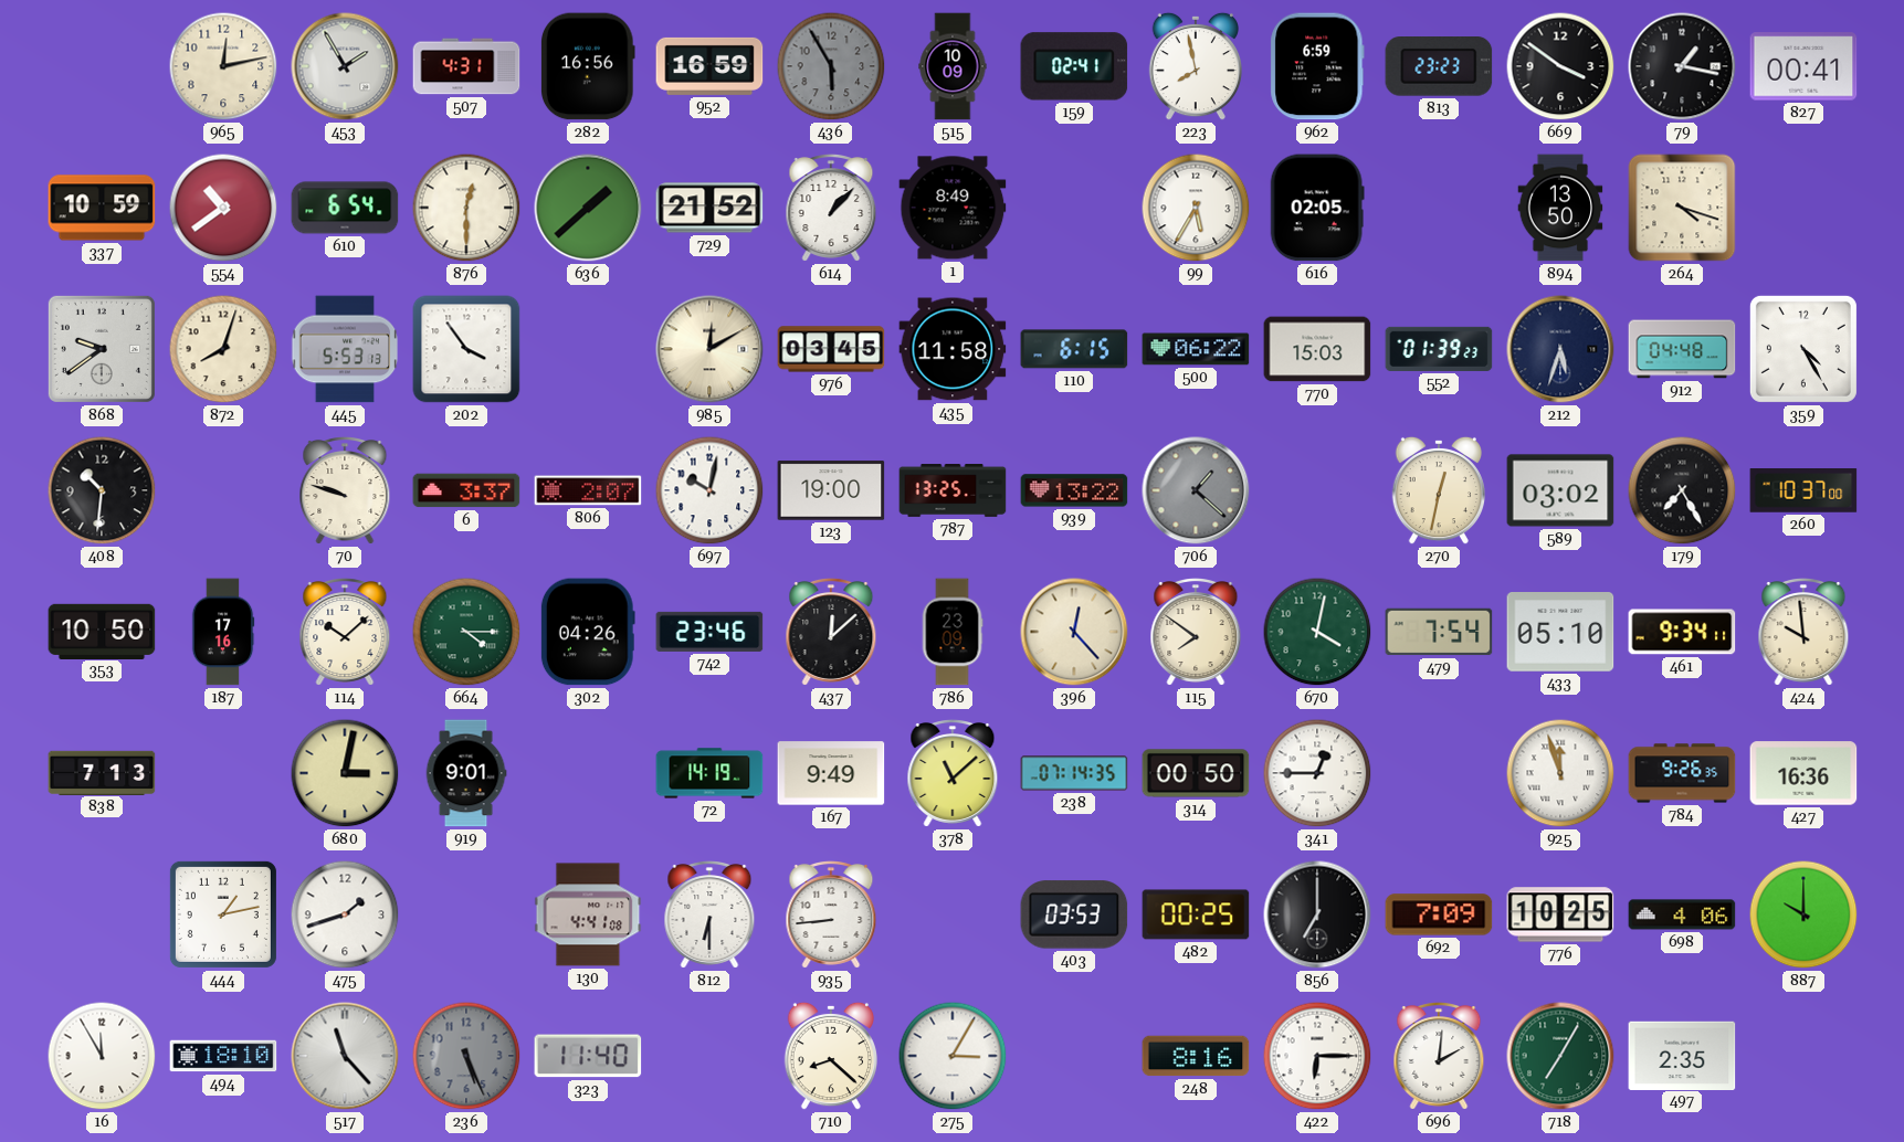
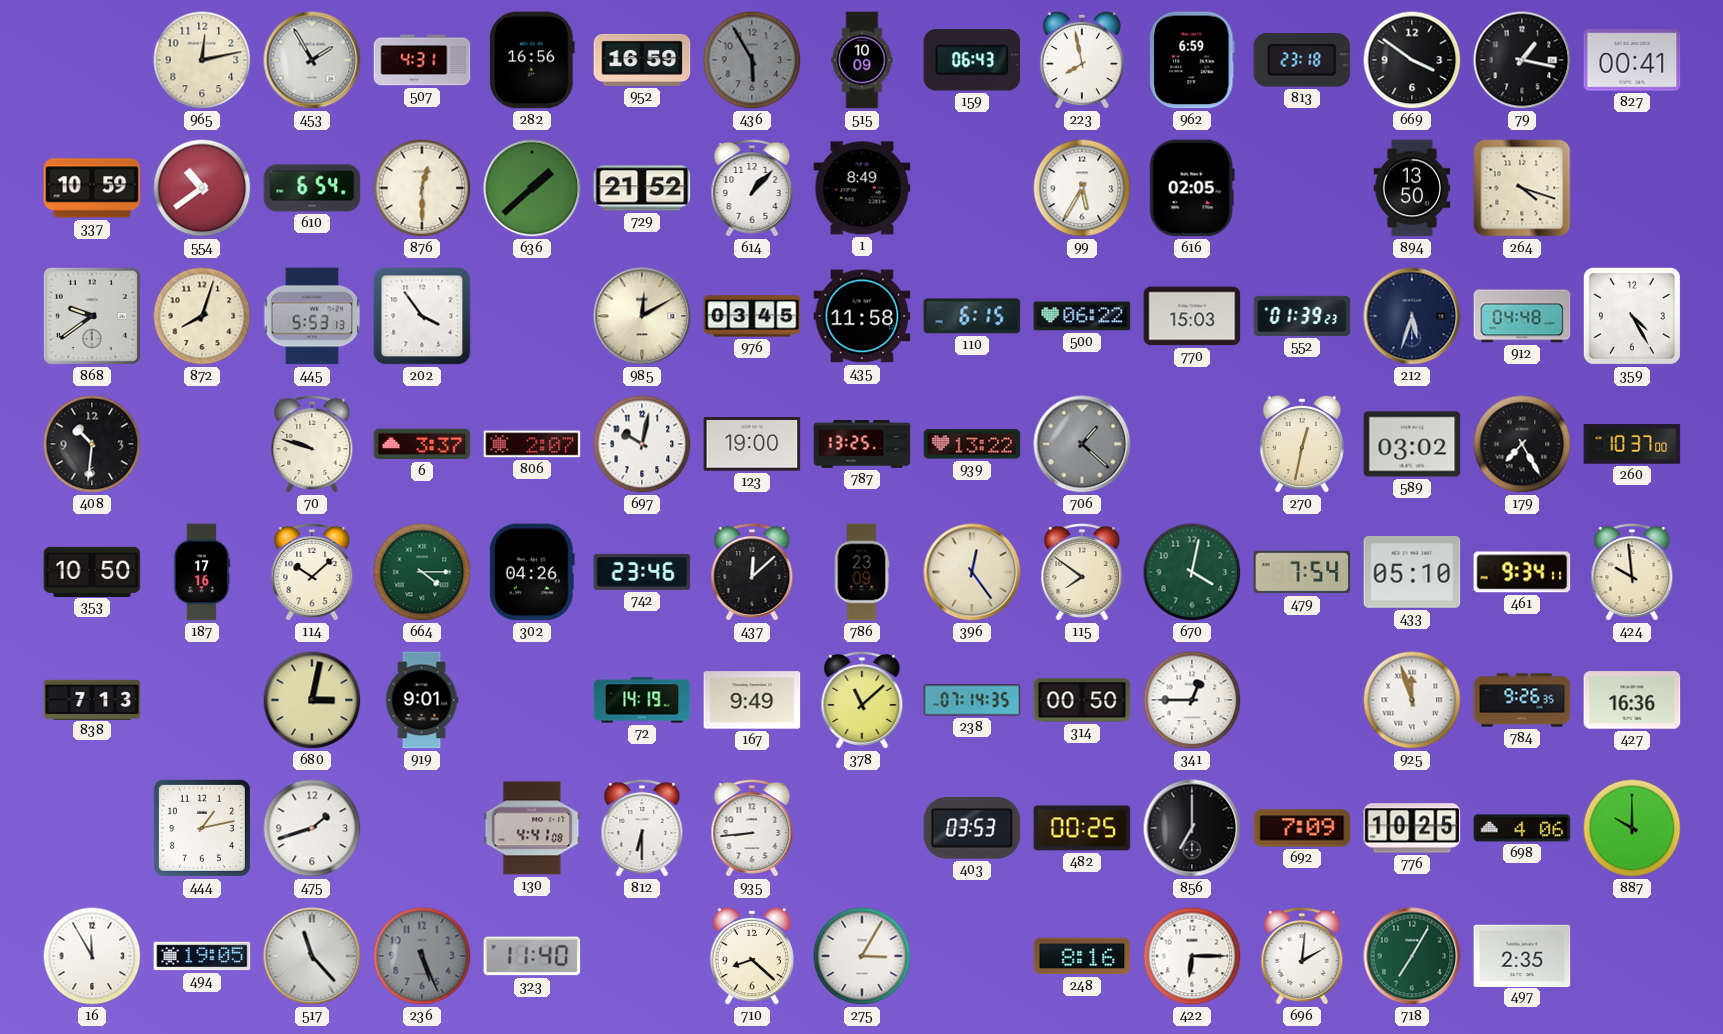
159: 02:41 -> 06:43 (972, 60)
813: 23:23 -> 23:18 (1302, 61)
396: 12:23 -> 12:24 (972, 572)
494: 18:10 -> 19:05 (202, 956)
